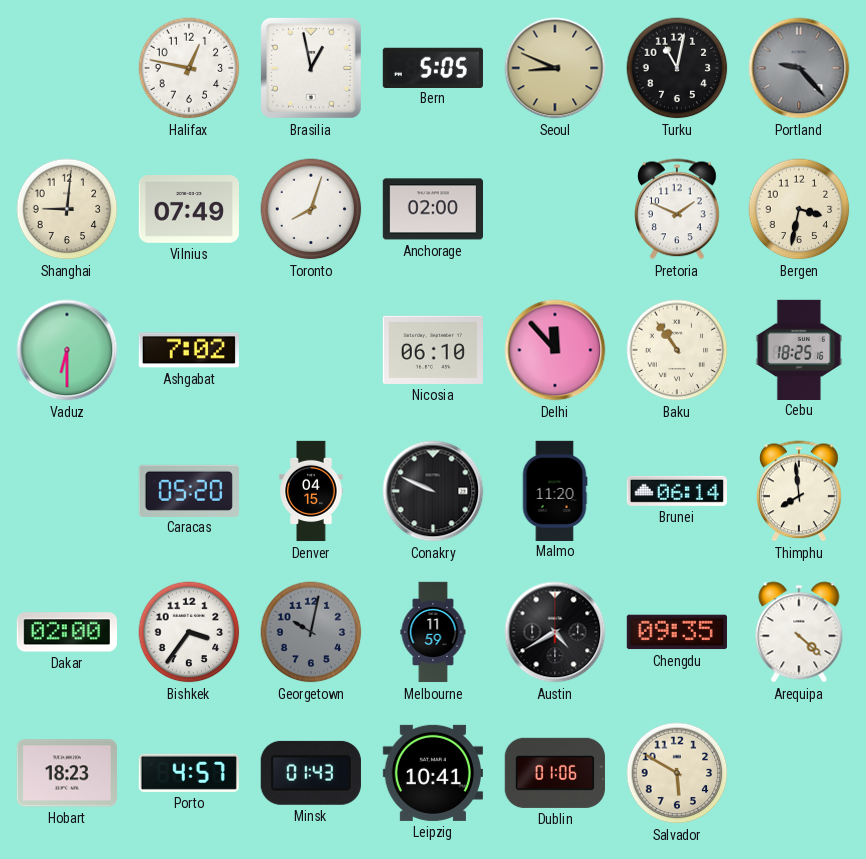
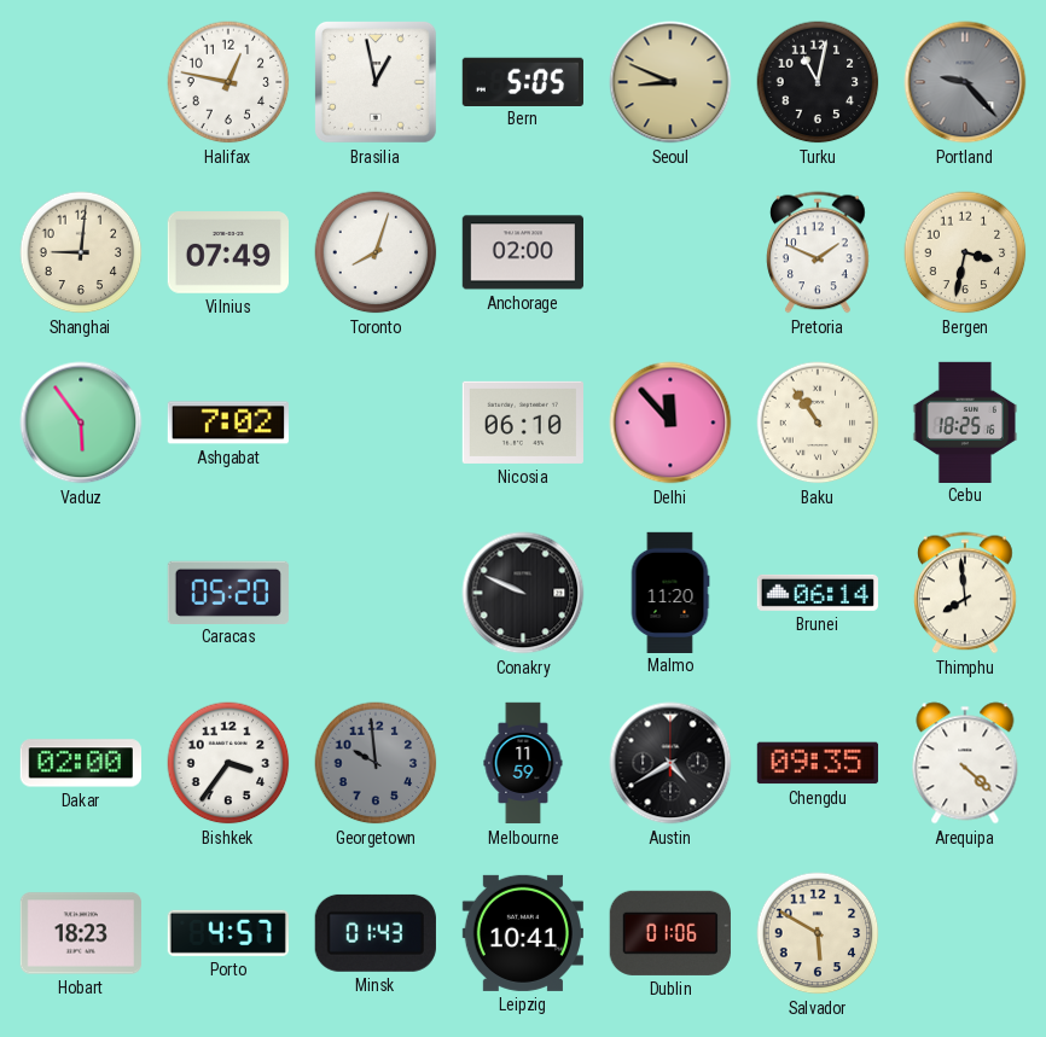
Vaduz: 6:30 -> 5:54 (81, 423)
Denver: 04:15 -> none (311, 491)
Georgetown: 10:02 -> 9:59 (376, 763)
